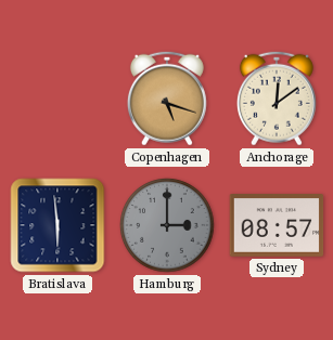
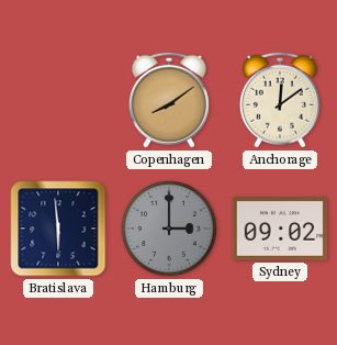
Copenhagen: 5:18 -> 8:09 (169, 100)
Sydney: 08:57 -> 09:02 (280, 230)
